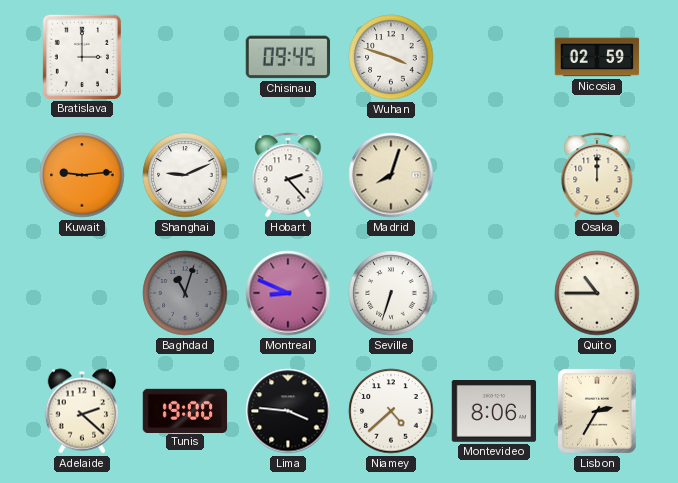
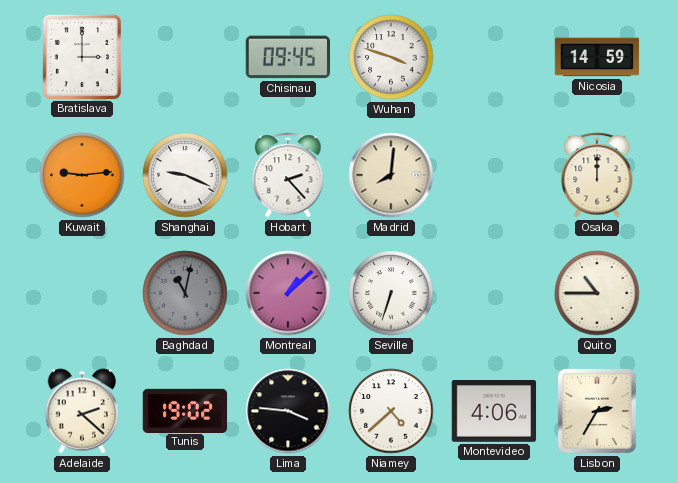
Nicosia: 02:59 -> 14:59 (597, 57)
Shanghai: 9:11 -> 9:19 (185, 175)
Madrid: 8:03 -> 8:01 (391, 175)
Baghdad: 11:03 -> 11:02 (185, 293)
Montreal: 8:49 -> 1:08 (288, 293)
Tunis: 19:00 -> 19:02 (185, 410)
Montevideo: 8:06 -> 4:06 (494, 412)
